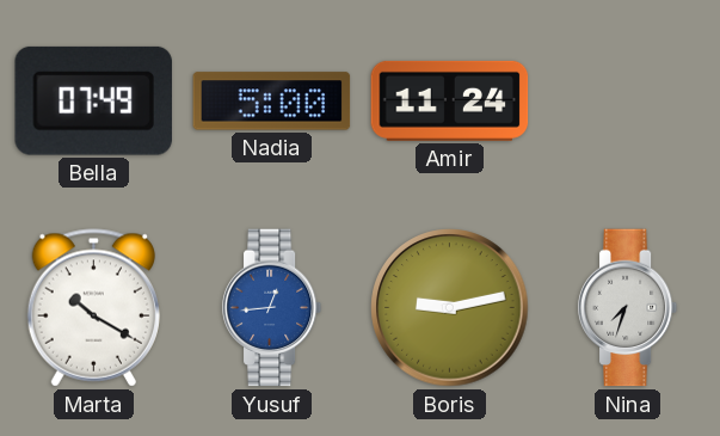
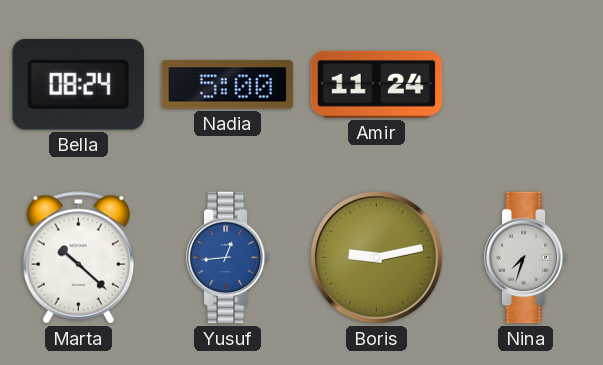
Bella: 07:49 -> 08:24 (78, 84)
Marta: 10:20 -> 10:22 (78, 258)
